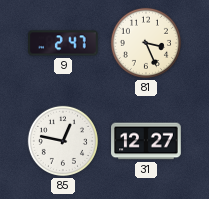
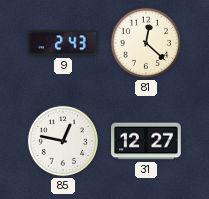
9: 2:47 -> 2:43 (63, 43)
81: 3:26 -> 12:22 (146, 43)
